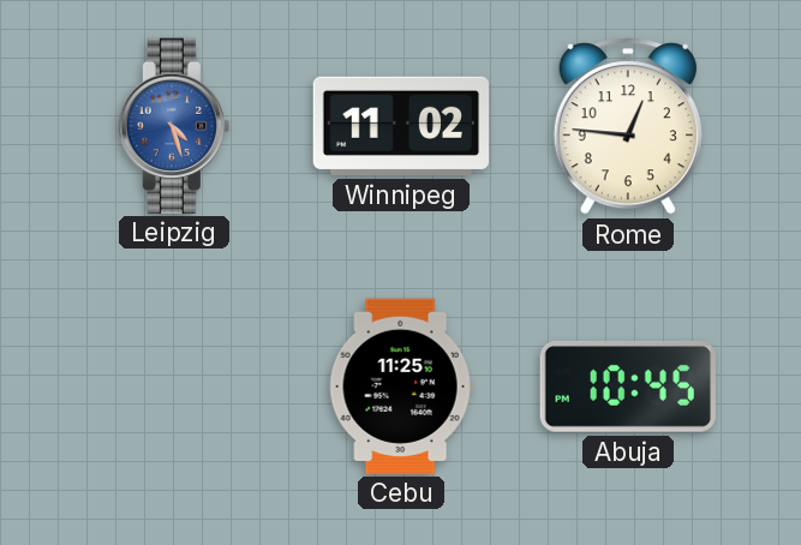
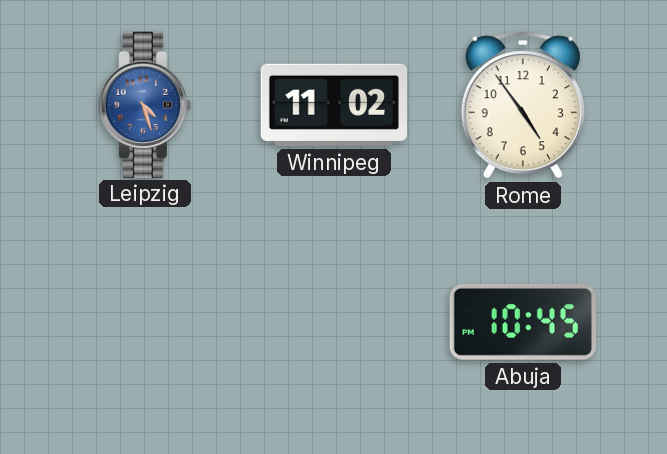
Rome: 12:46 -> 4:54 (523, 105)
Cebu: 11:25 -> none (401, 385)
